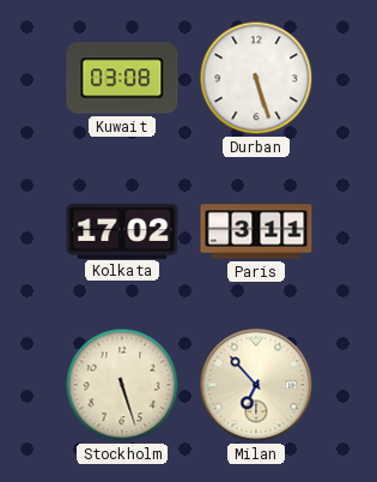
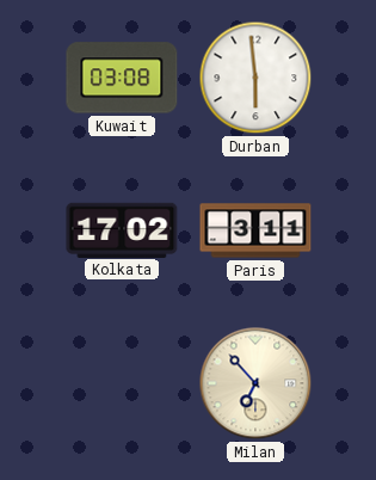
Durban: 5:27 -> 5:59 (255, 78)
Stockholm: 5:27 -> none (122, 385)
